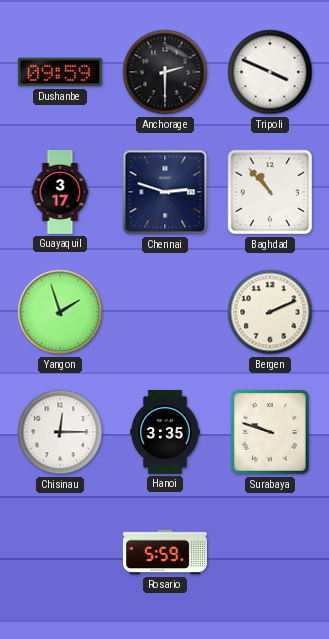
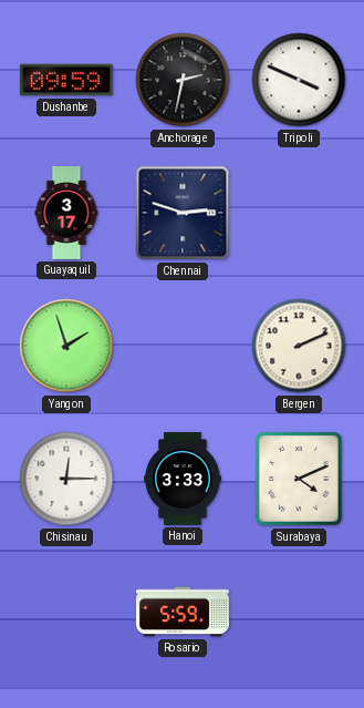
Anchorage: 2:30 -> 2:32 (183, 80)
Baghdad: 10:53 -> none (270, 192)
Hanoi: 3:35 -> 3:33 (183, 479)
Surabaya: 9:48 -> 4:11 (300, 480)
